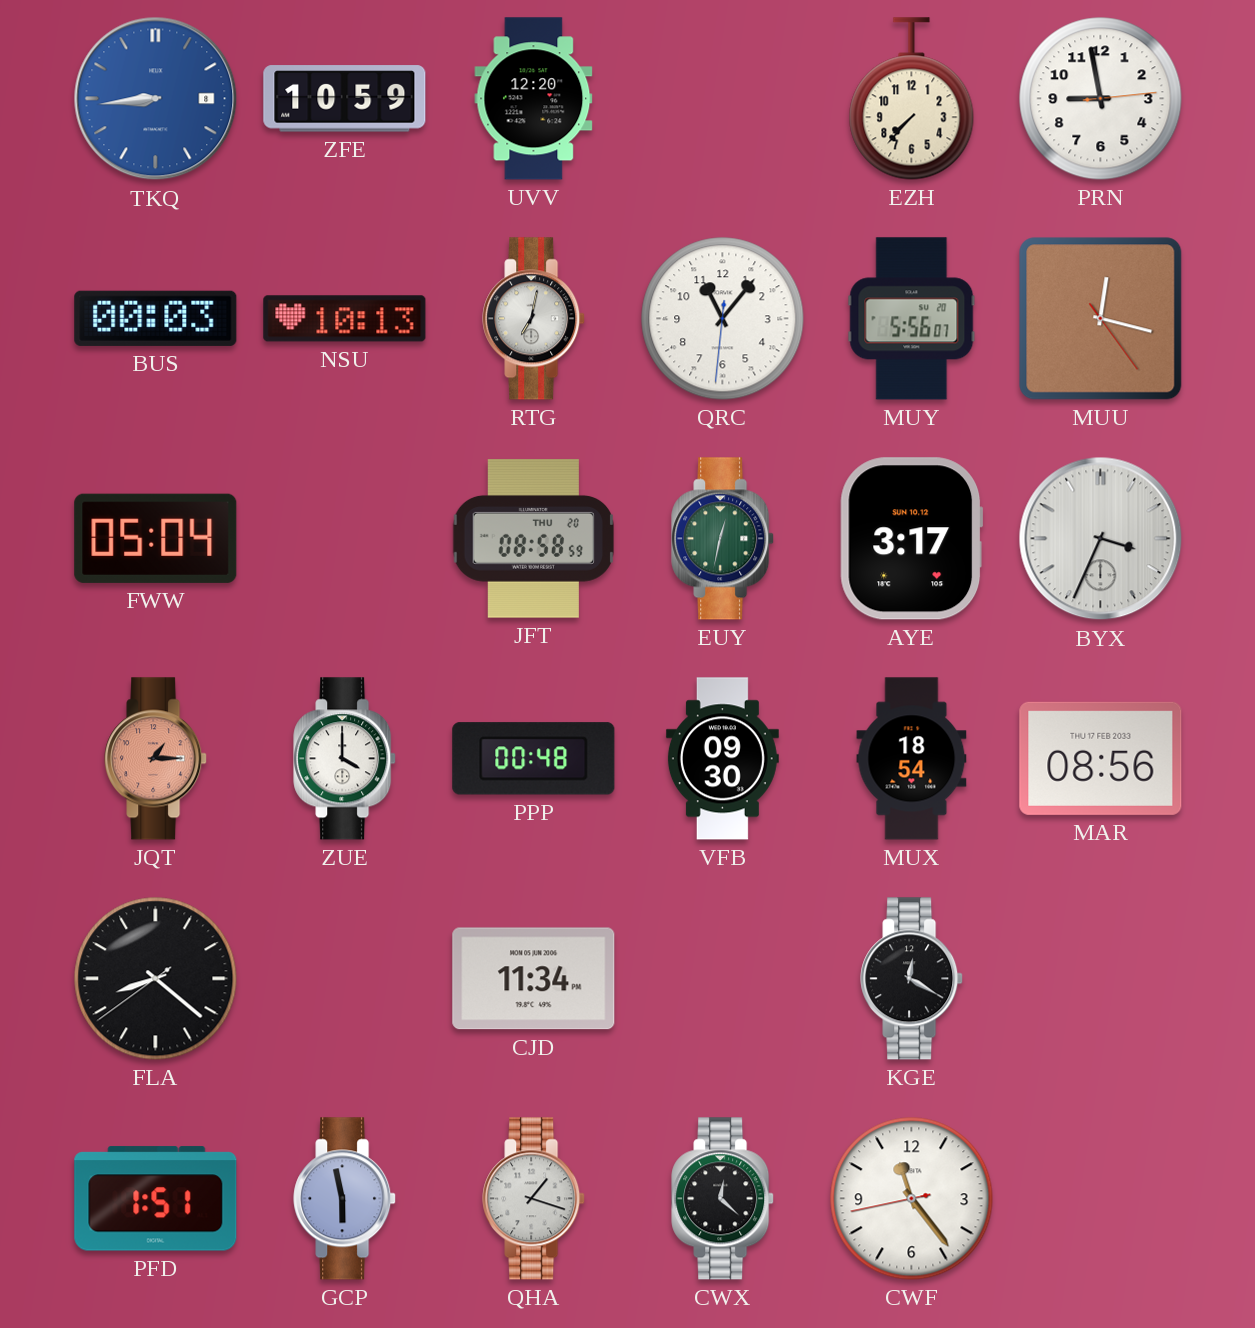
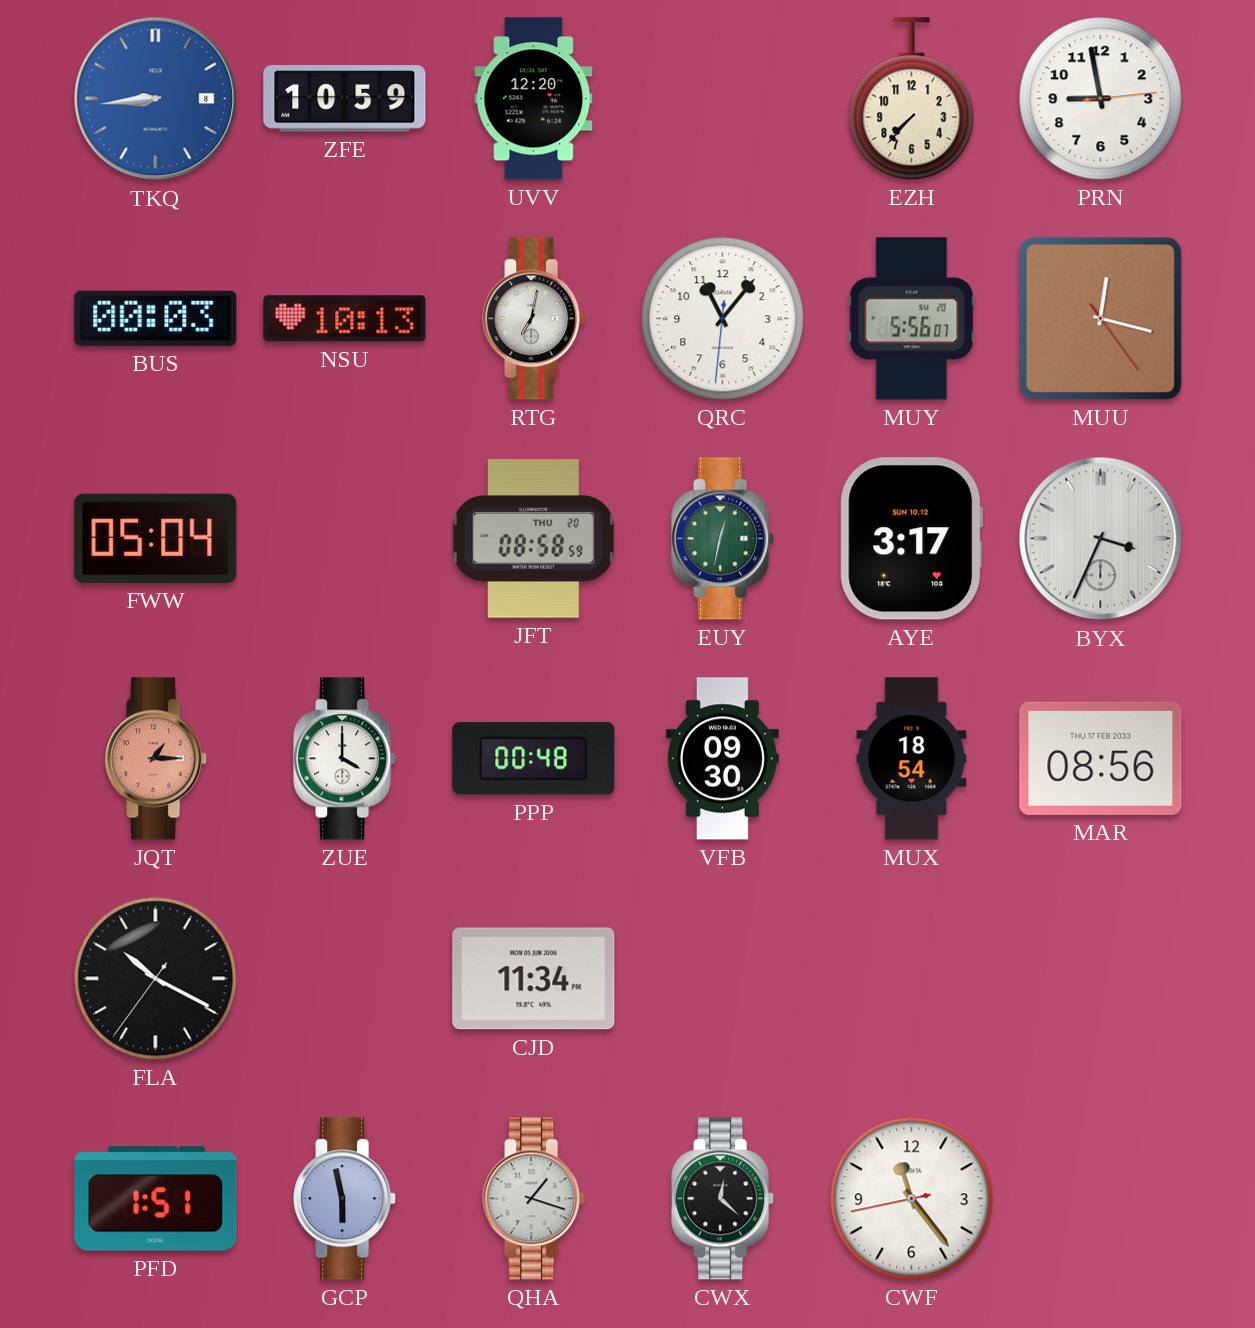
FLA: 8:21 -> 10:19 (156, 979)
KGE: 12:20 -> none (912, 979)
